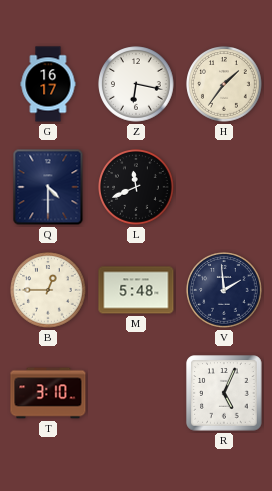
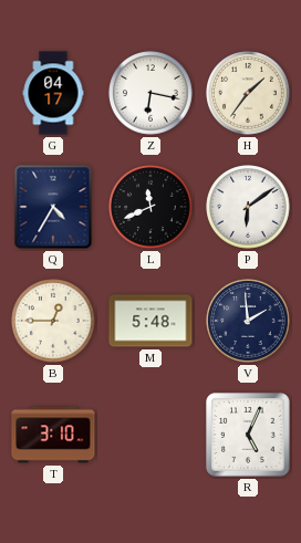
G: 16:17 -> 04:17 (53, 93)
Q: 4:30 -> 4:35 (53, 207)
P: none -> 6:09 (248, 207)
